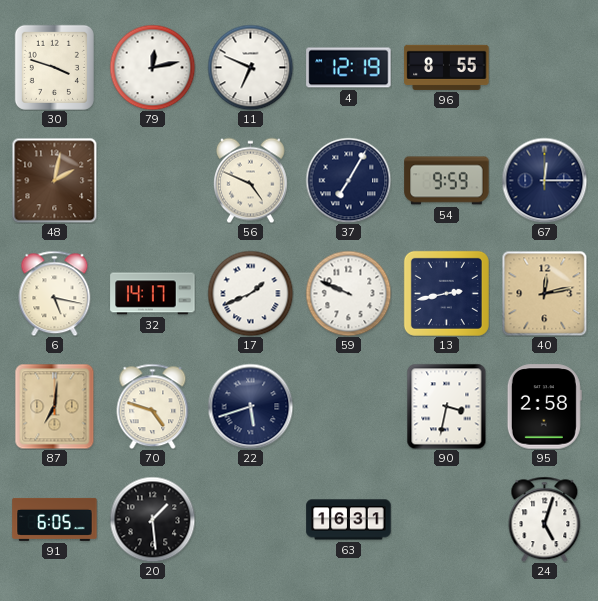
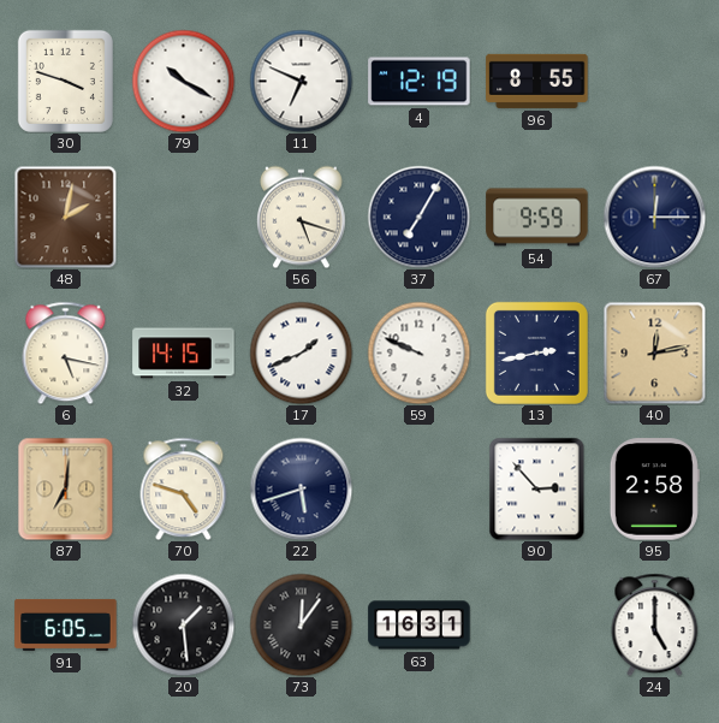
79: 12:13 -> 10:20 (183, 81)
56: 4:49 -> 5:18 (301, 217)
32: 14:17 -> 14:15 (184, 354)
90: 3:32 -> 2:53 (537, 488)
73: none -> 12:06 (301, 624)
24: 5:03 -> 5:00 (655, 624)
